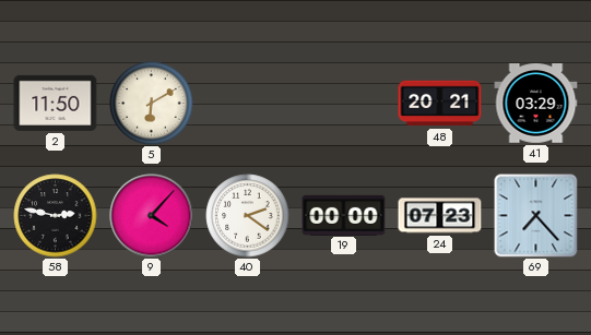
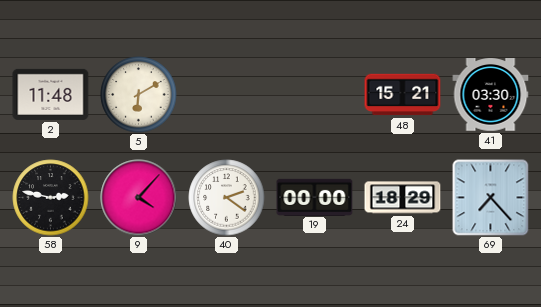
2: 11:50 -> 11:48 (51, 94)
48: 20:21 -> 15:21 (403, 95)
41: 03:29 -> 03:30 (491, 95)
24: 07:23 -> 18:29 (403, 198)
